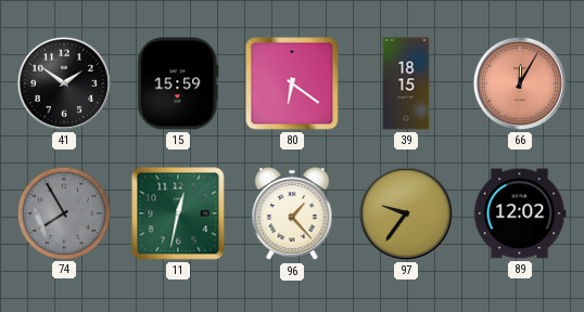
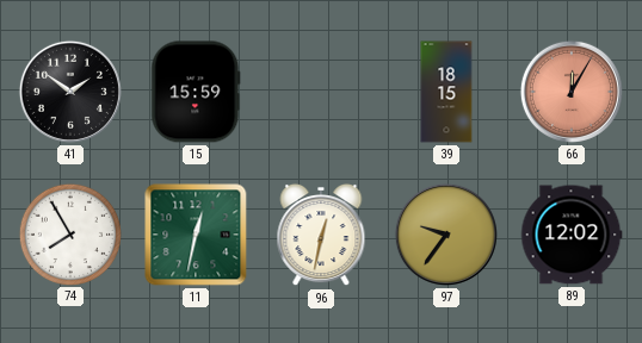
80: 6:21 -> none (292, 83)
74 dial: grey -> white (69, 233)
96: 1:23 -> 12:32 (321, 235)
